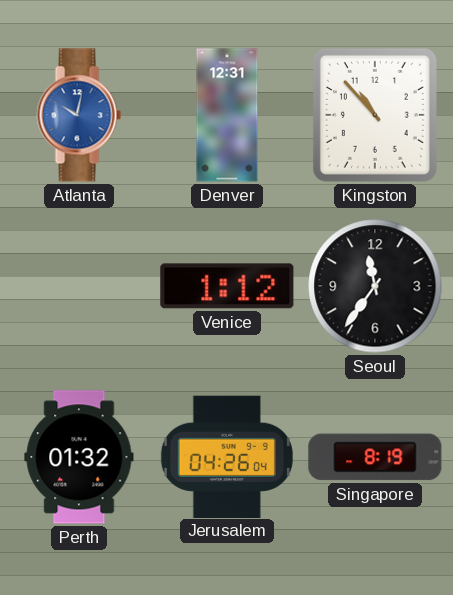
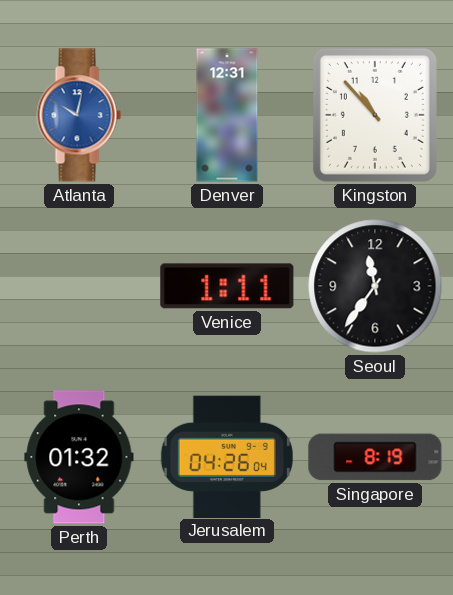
Venice: 1:12 -> 1:11 (227, 286)
